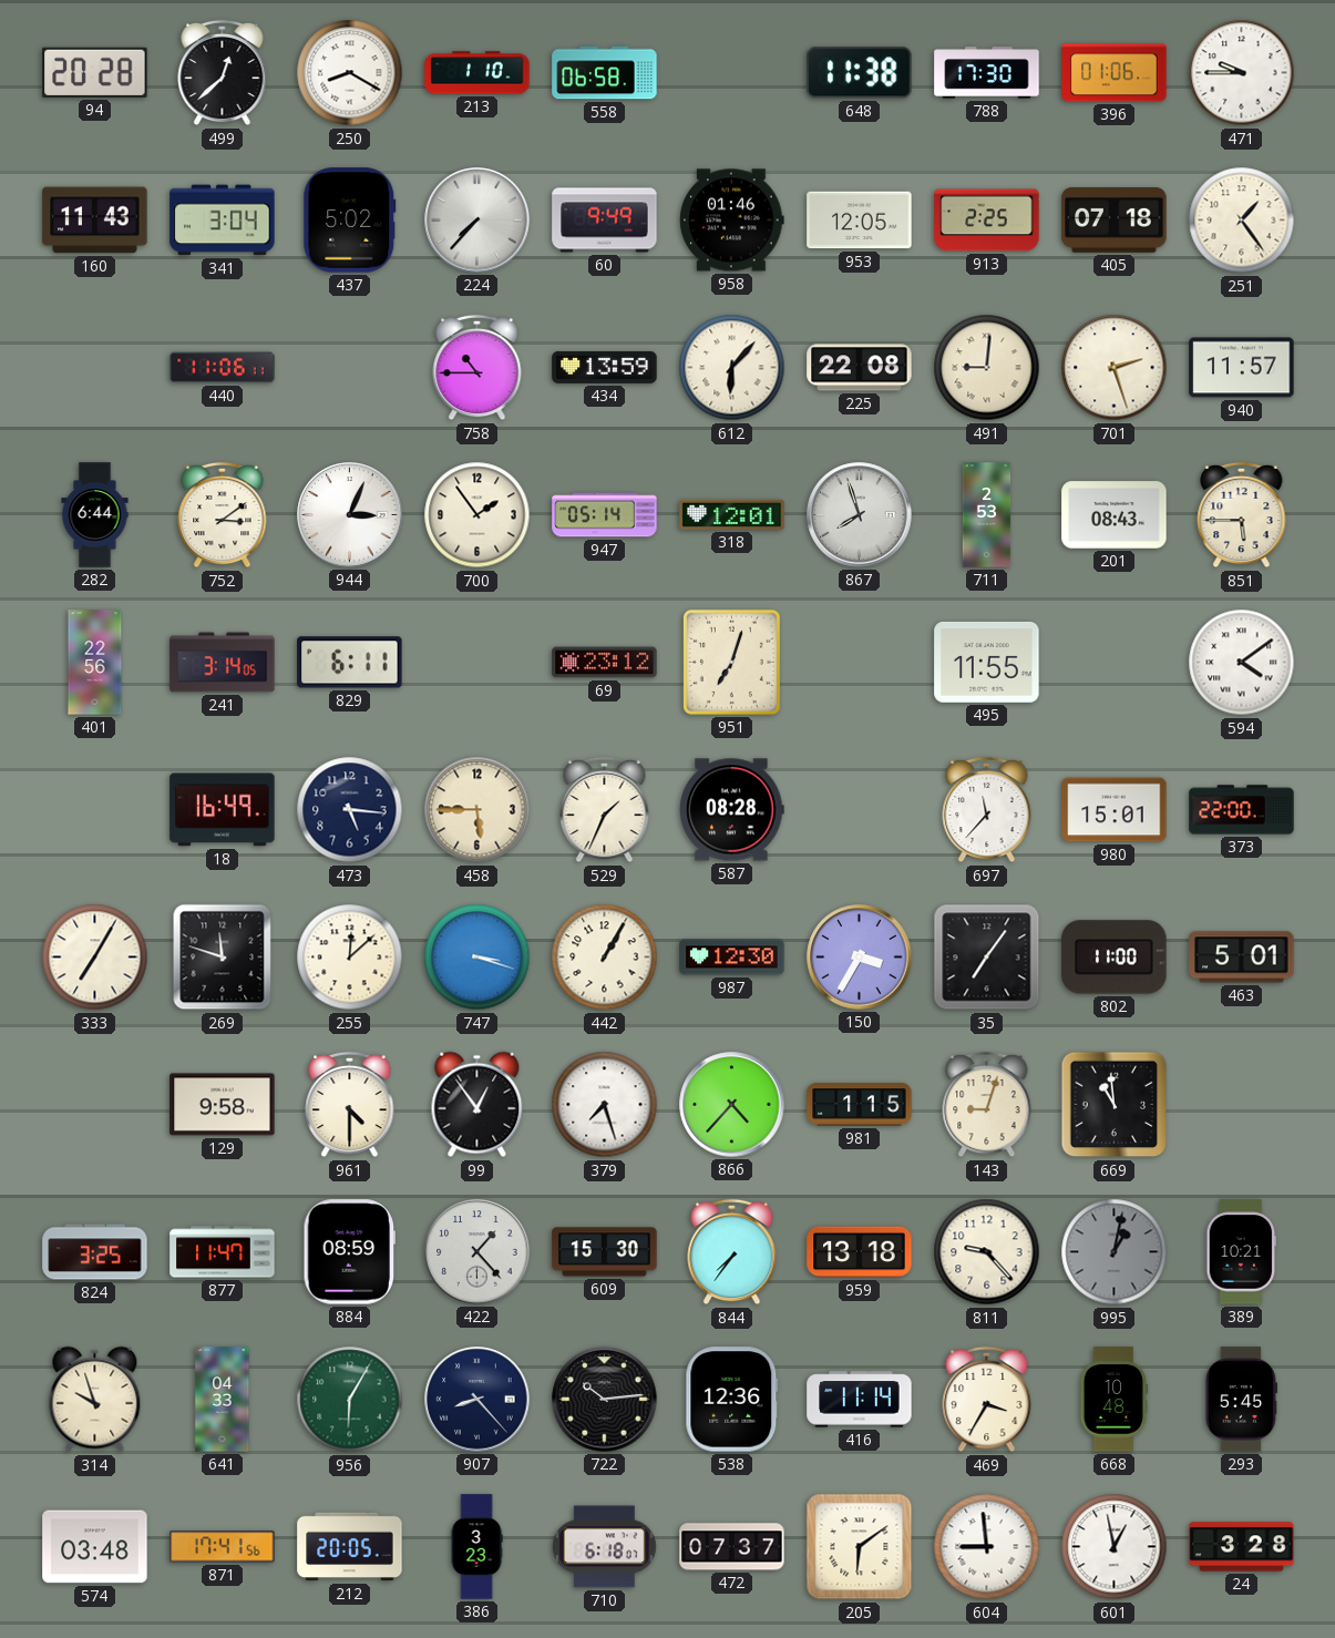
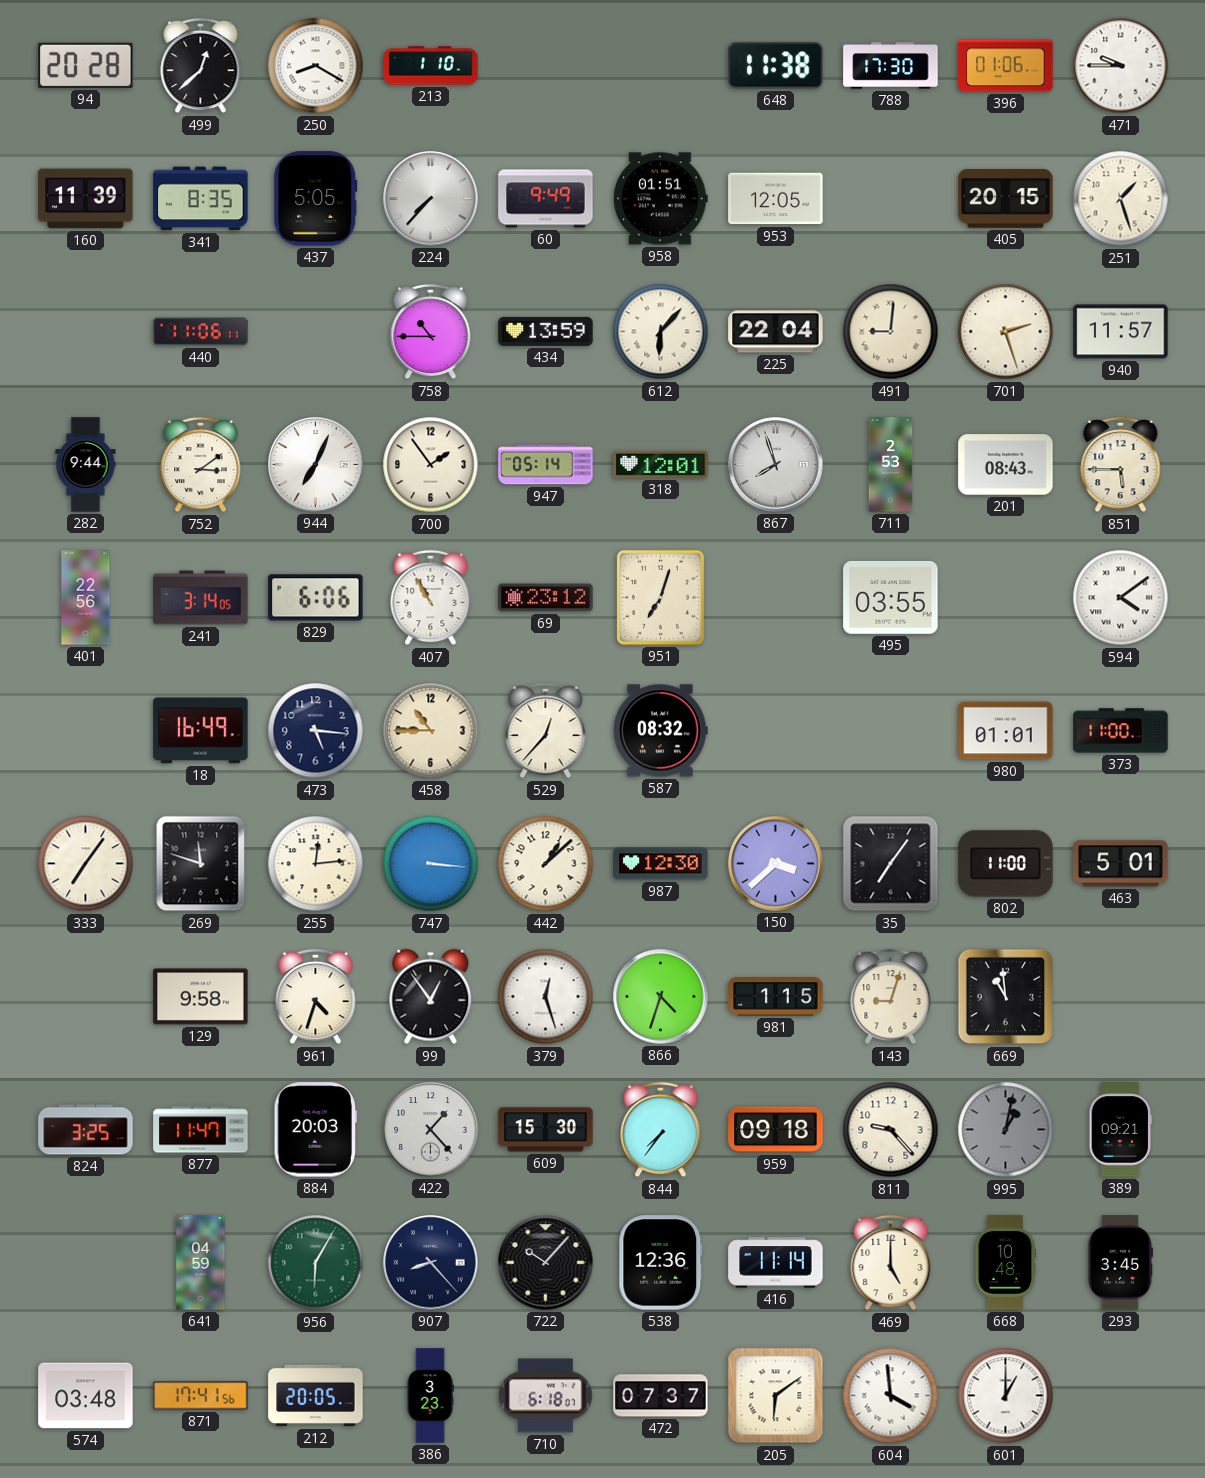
558: 06:58 -> none (605, 73)
160: 11:43 -> 11:39 (86, 199)
341: 3:04 -> 8:35 (201, 199)
437: 5:02 -> 5:05 (316, 199)
958: 01:46 -> 01:51 (661, 199)
913: 2:25 -> none (987, 221)
405: 07:18 -> 20:15 (1006, 199)
251: 1:24 -> 1:27 (1121, 199)
225: 22:08 -> 22:04 (776, 332)
282: 6:44 -> 9:44 (86, 465)
944: 3:04 -> 7:04 (316, 465)
829: 6:11 -> 6:06 (316, 598)
407: none -> 10:55 (431, 598)
495: 11:55 -> 03:55 (891, 597)
458: 5:45 -> 10:45 (431, 731)
529: 1:34 -> 12:37 (546, 731)
587: 08:28 -> 08:32 (661, 731)
697: 11:37 -> none (987, 810)
980: 15:01 -> 01:01 (1006, 731)
373: 22:00 -> 11:00 (1121, 731)
333: 7:05 -> 7:06 (86, 864)
255: 12:08 -> 12:14 (316, 864)
747: 3:18 -> 3:16 (431, 864)
442: 1:05 -> 1:08 (546, 864)
150: 3:35 -> 3:38 (776, 864)
961: 4:30 -> 4:33 (316, 997)
379: 7:27 -> 12:27 (546, 997)
866: 4:37 -> 4:33 (661, 997)
884: 08:59 -> 20:03 (316, 1130)
959: 13:18 -> 09:18 (776, 1130)
389: 10:21 -> 09:21 (1121, 1130)
314: 9:57 -> none (95, 1400)
641: 04:33 -> 04:59 (201, 1263)
722: 10:14 -> 10:07 (546, 1263)
469: 3:35 -> 5:00 (891, 1263)
293: 5:45 -> 3:45 (1120, 1263)
604: 8:59 -> 3:59 (891, 1396)
601: 12:58 -> 1:00 (1006, 1396)
24: 3:28 -> none (1242, 1547)
